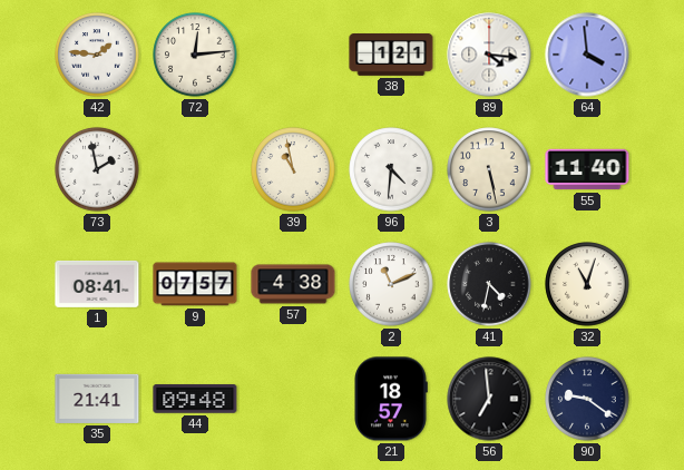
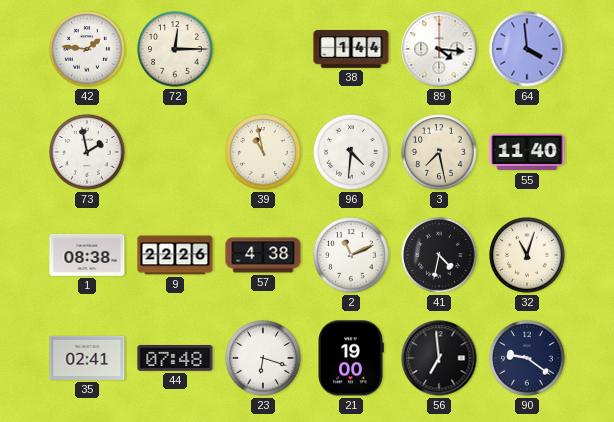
72: 12:14 -> 12:15 (175, 49)
38: 1:21 -> 1:44 (351, 50)
3: 5:28 -> 7:28 (439, 152)
1: 08:41 -> 08:38 (87, 255)
9: 07:57 -> 22:26 (175, 255)
35: 21:41 -> 02:41 (87, 358)
44: 09:48 -> 07:48 (175, 359)
23: none -> 6:18 (263, 358)
21: 18:57 -> 19:00 (351, 358)
